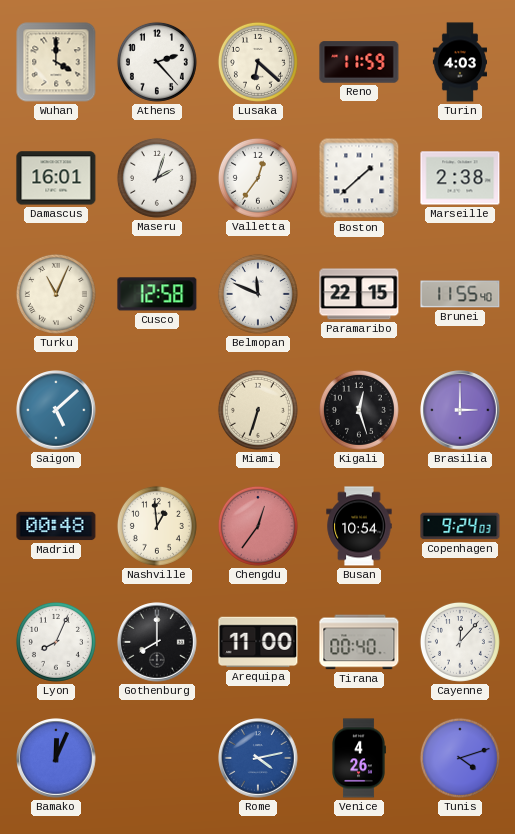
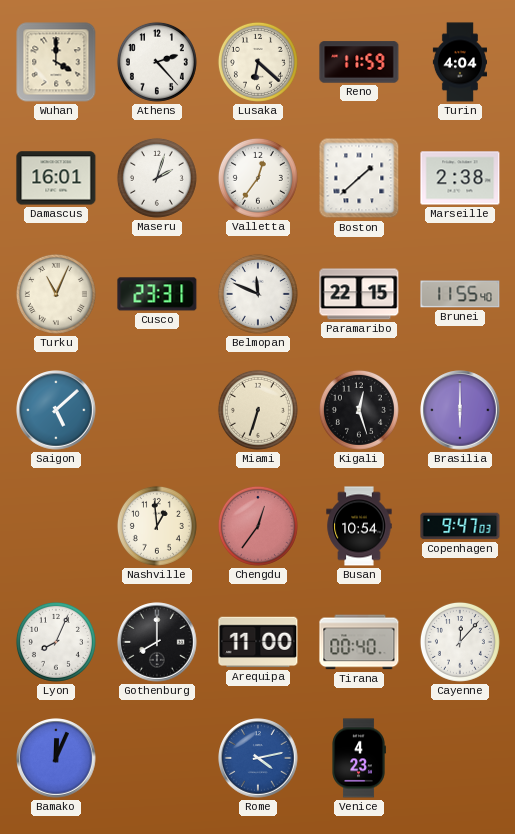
Turin: 4:03 -> 4:04 (459, 62)
Cusco: 12:58 -> 23:31 (157, 294)
Brasilia: 3:00 -> 6:00 (460, 410)
Madrid: 00:48 -> none (56, 526)
Copenhagen: 9:24 -> 9:47 (460, 526)
Venice: 4:26 -> 4:23 (359, 758)
Tunis: 4:12 -> none (460, 758)
